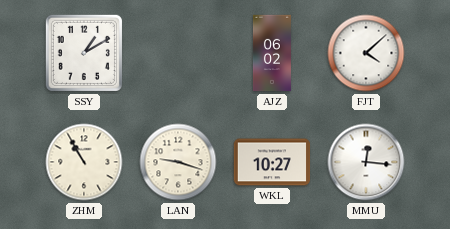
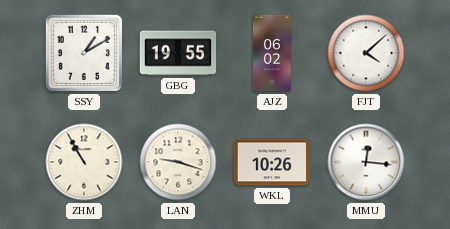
GBG: none -> 19:55 (178, 53)
WKL: 10:27 -> 10:26 (272, 162)
